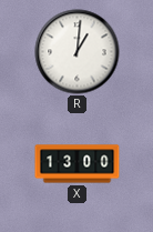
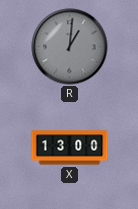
R dial: white -> grey (70, 47)
